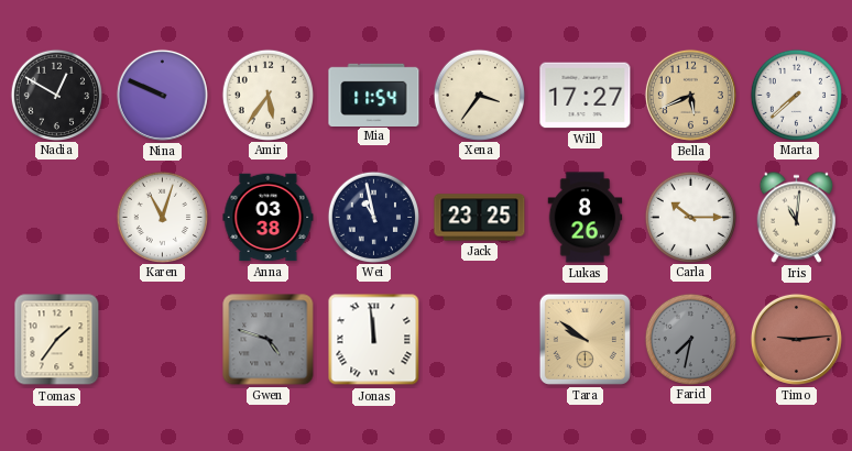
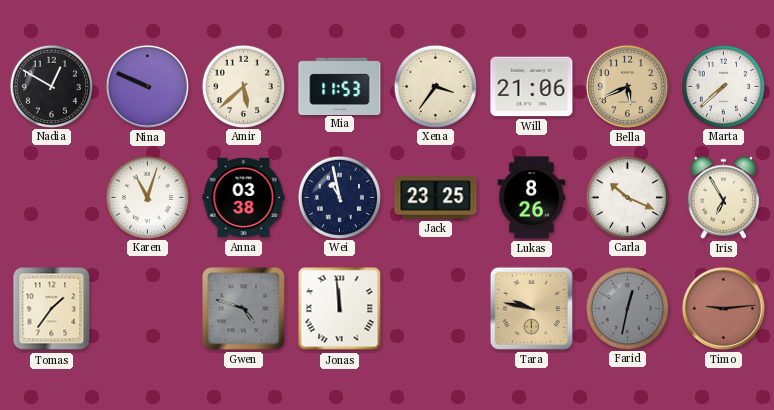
Amir: 5:36 -> 5:38 (243, 86)
Mia: 11:54 -> 11:53 (340, 86)
Will: 17:27 -> 21:06 (532, 87)
Carla: 10:15 -> 10:19 (627, 197)
Iris: 11:01 -> 6:55 (724, 197)
Tara: 9:51 -> 9:47 (531, 308)
Farid: 7:32 -> 12:32 (627, 308)
